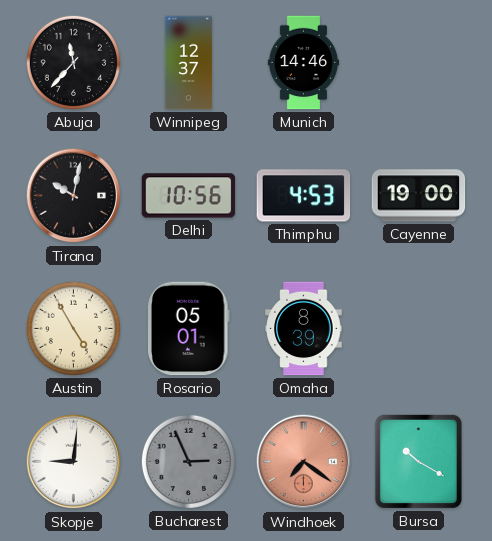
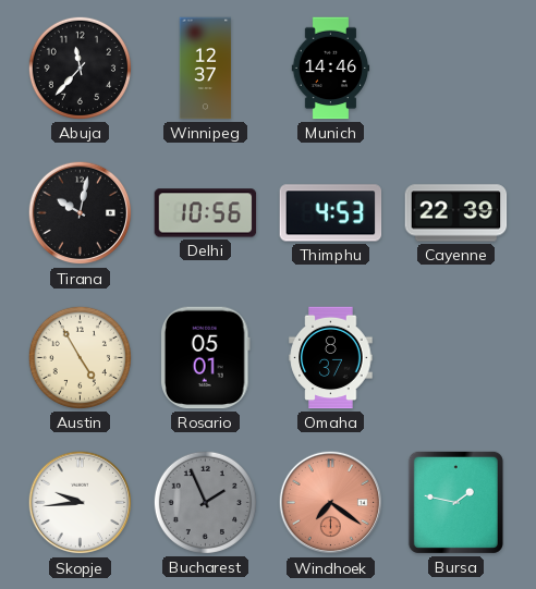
Cayenne: 19:00 -> 22:39 (456, 213)
Omaha: 8:39 -> 8:37 (331, 358)
Skopje: 9:01 -> 9:44 (81, 503)
Bucharest: 2:56 -> 1:56 (205, 502)
Bursa: 10:20 -> 1:47 (455, 502)
